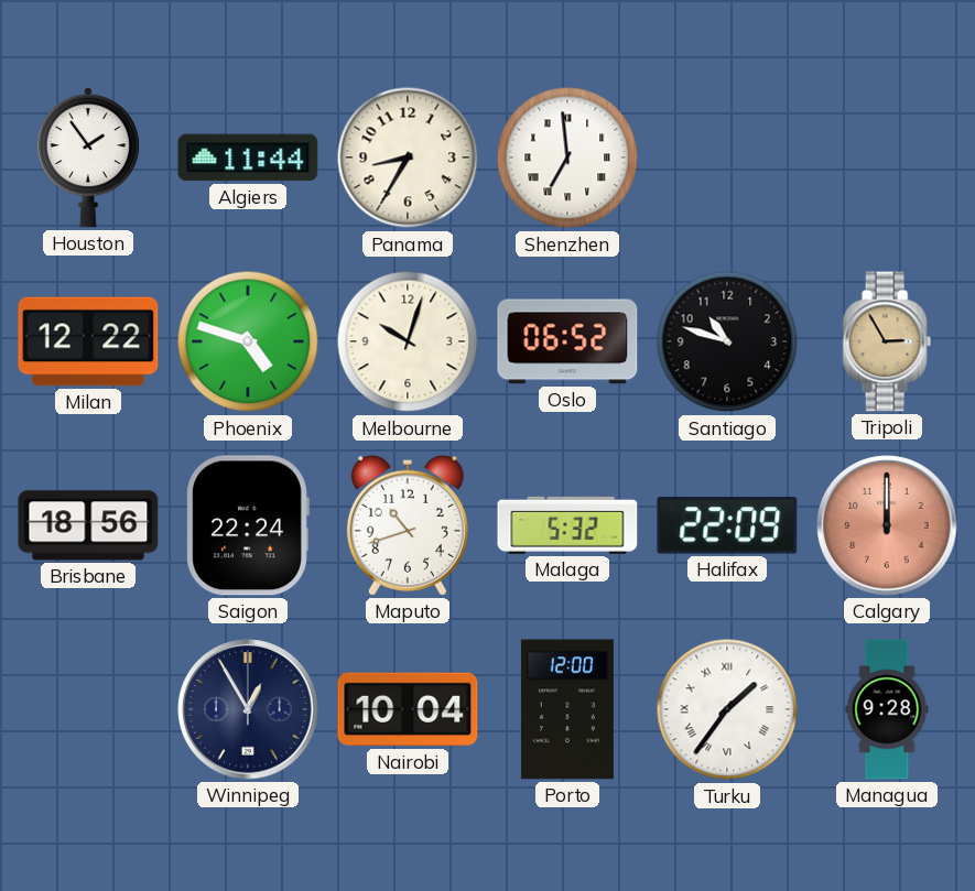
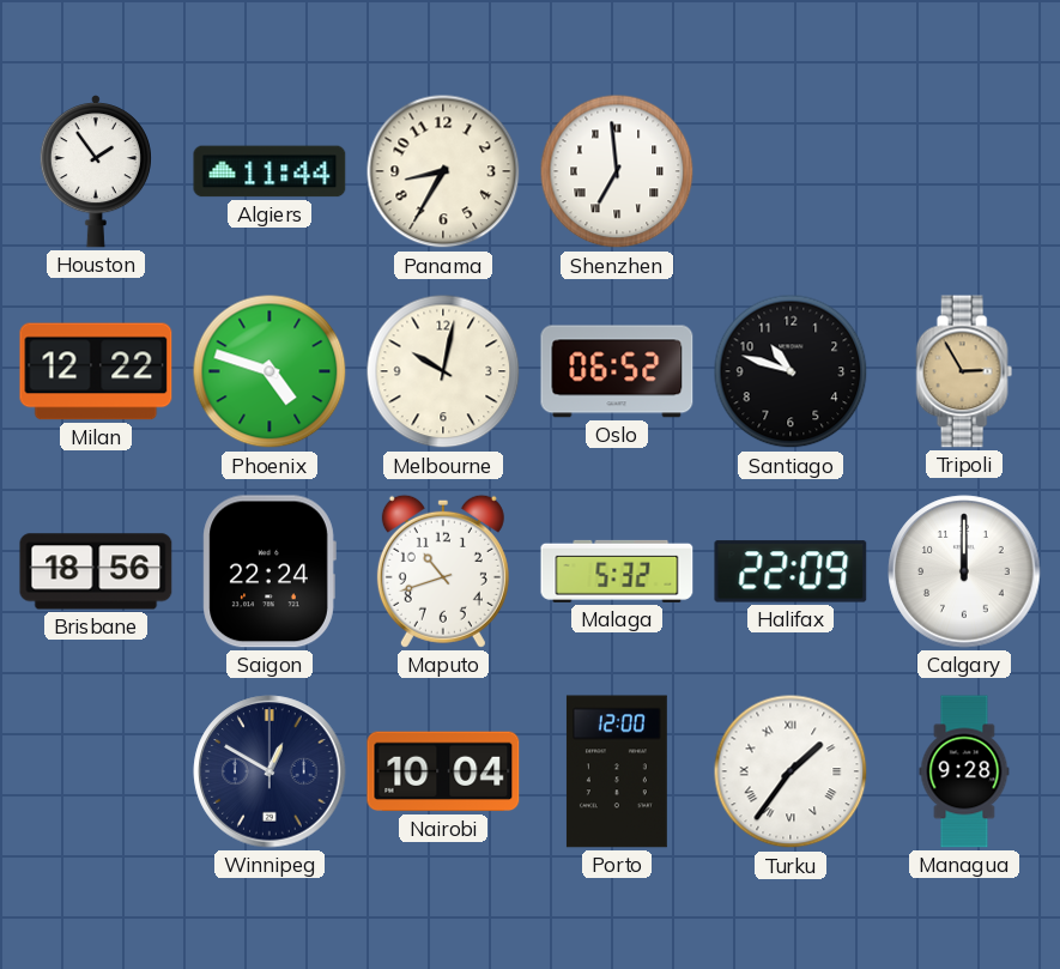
Melbourne: 10:03 -> 10:02 (443, 371)
Calgary dial: salmon -> white (964, 571)
Winnipeg: 12:55 -> 12:50 (269, 771)
